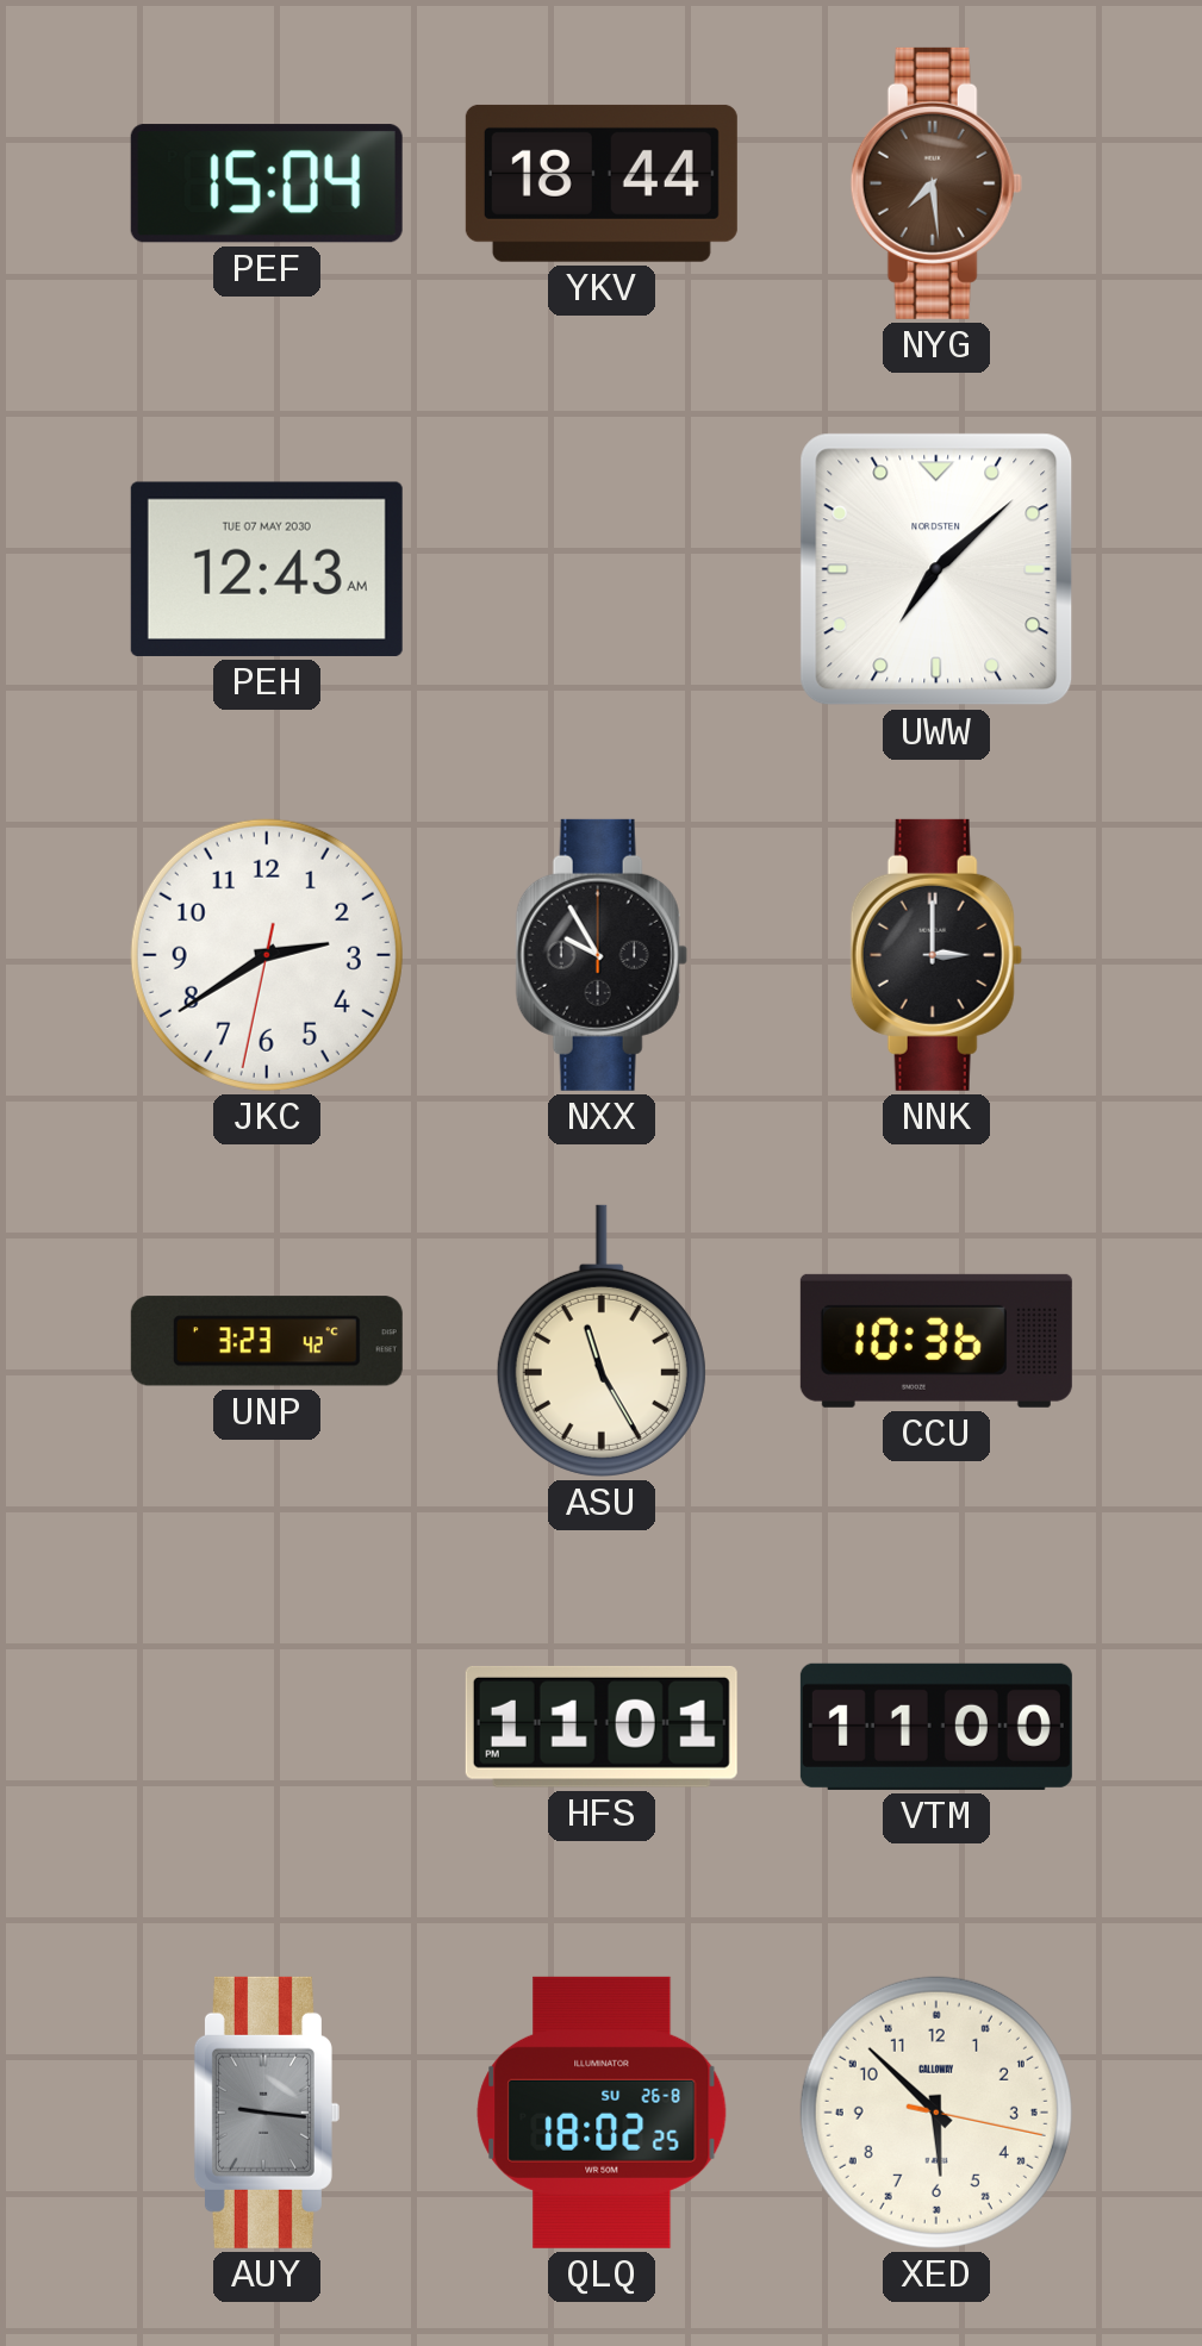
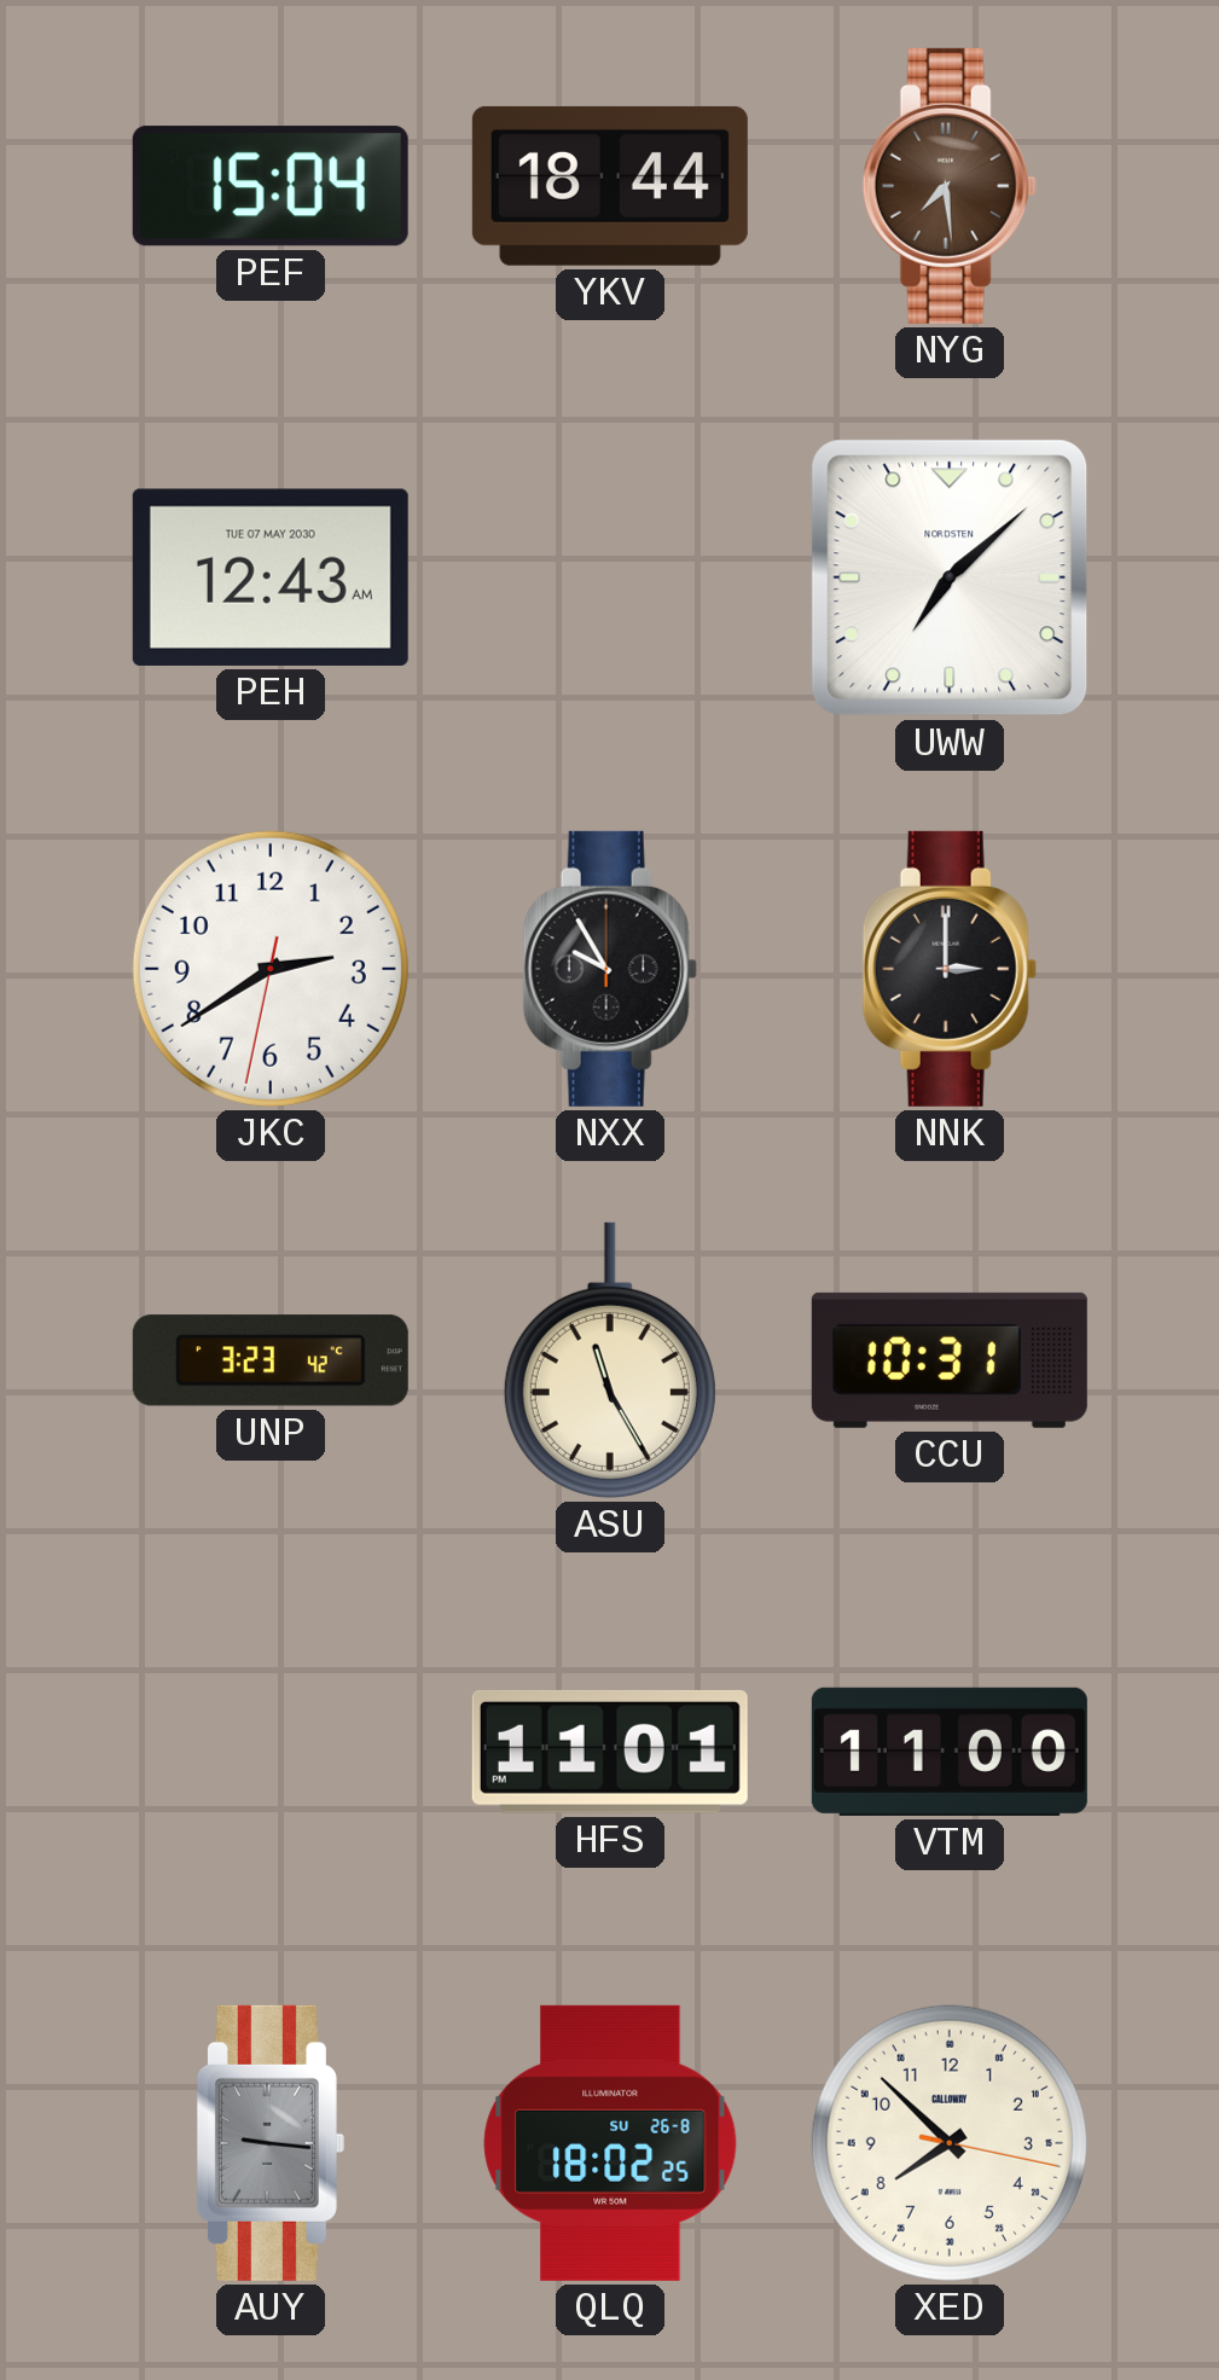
CCU: 10:36 -> 10:31 (950, 1360)
XED: 5:52 -> 7:52 (950, 2143)
